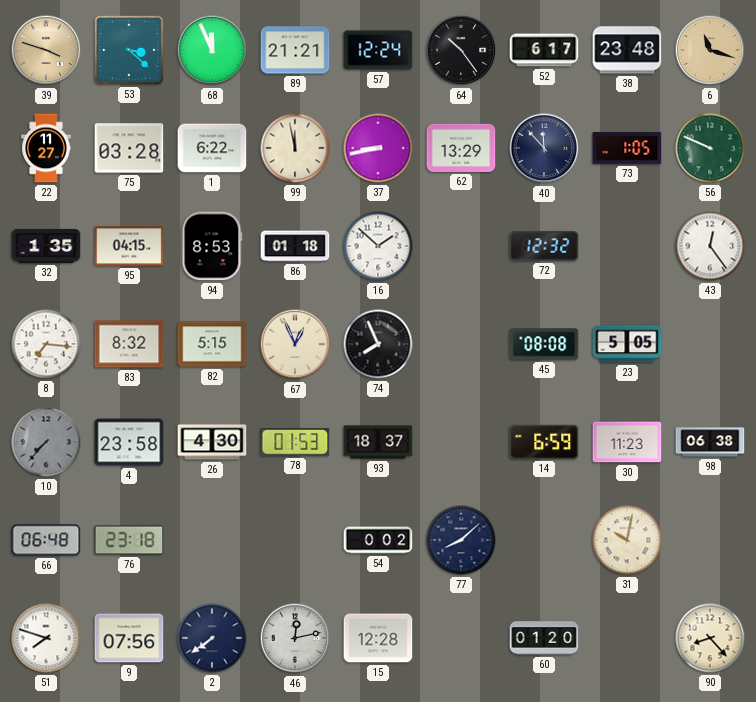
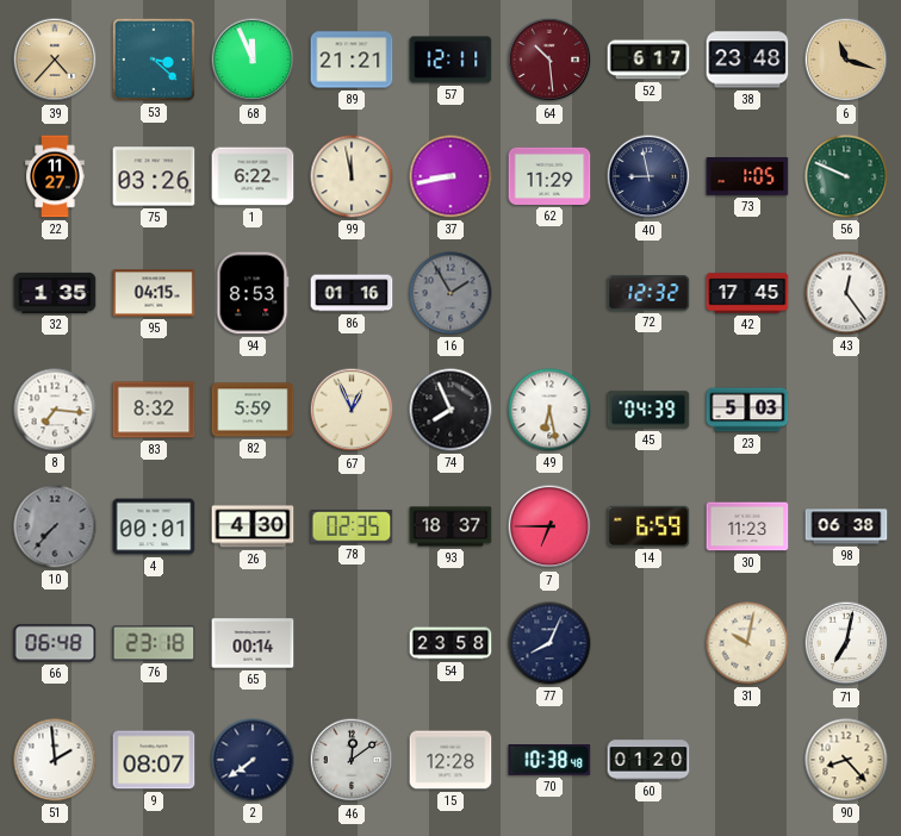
39: 3:48 -> 4:37 (55, 60)
57: 12:24 -> 12:11 (450, 60)
64: 10:24 -> 10:29 (549, 60)
64 dial: black -> burgundy (549, 60)
75: 03:28 -> 03:26 (154, 176)
62: 13:29 -> 11:29 (549, 176)
40: 11:53 -> 8:58 (648, 176)
86: 01:18 -> 01:16 (352, 293)
16: 1:52 -> 1:55 (450, 293)
16 dial: white -> grey (450, 293)
42: none -> 17:45 (747, 293)
82: 5:15 -> 5:59 (253, 410)
49: none -> 6:28 (549, 410)
45: 08:08 -> 04:39 (648, 410)
23: 5:05 -> 5:03 (747, 410)
4: 23:58 -> 00:01 (154, 526)
78: 01:53 -> 02:35 (352, 526)
7: none -> 6:45 (549, 526)
65: none -> 00:14 (253, 643)
54: 0:02 -> 23:58 (450, 643)
77: 8:08 -> 8:04 (549, 643)
71: none -> 7:02 (846, 643)
51: 7:48 -> 1:59 (55, 760)
9: 07:56 -> 08:07 (154, 760)
46: 12:13 -> 12:09 (352, 760)
70: none -> 10:38 (549, 761)
